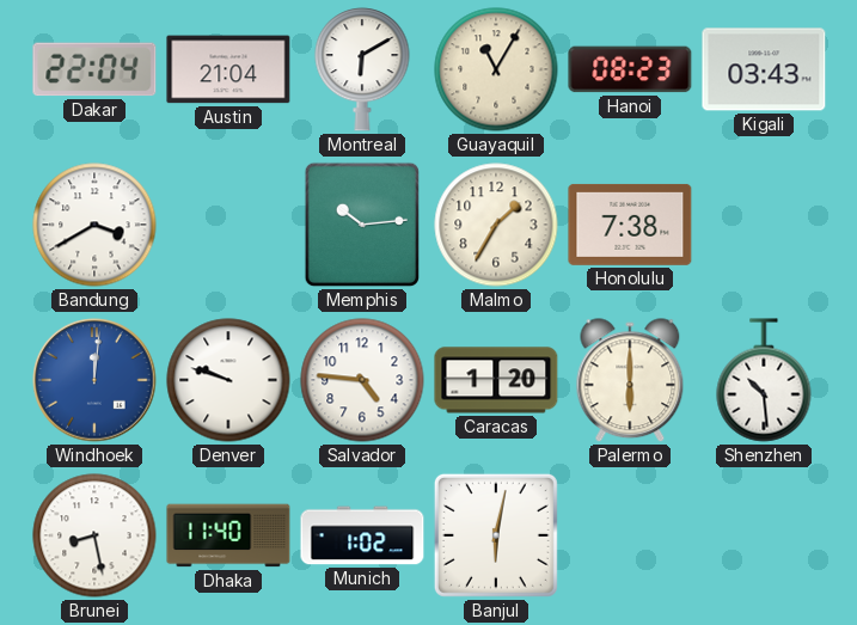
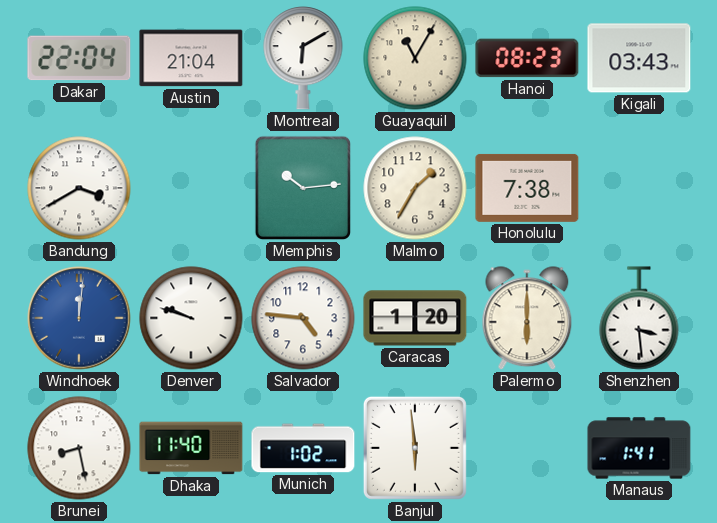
Shenzhen: 10:29 -> 3:29 (639, 318)
Banjul: 6:02 -> 5:59 (415, 448)
Manaus: none -> 1:41 (639, 448)
